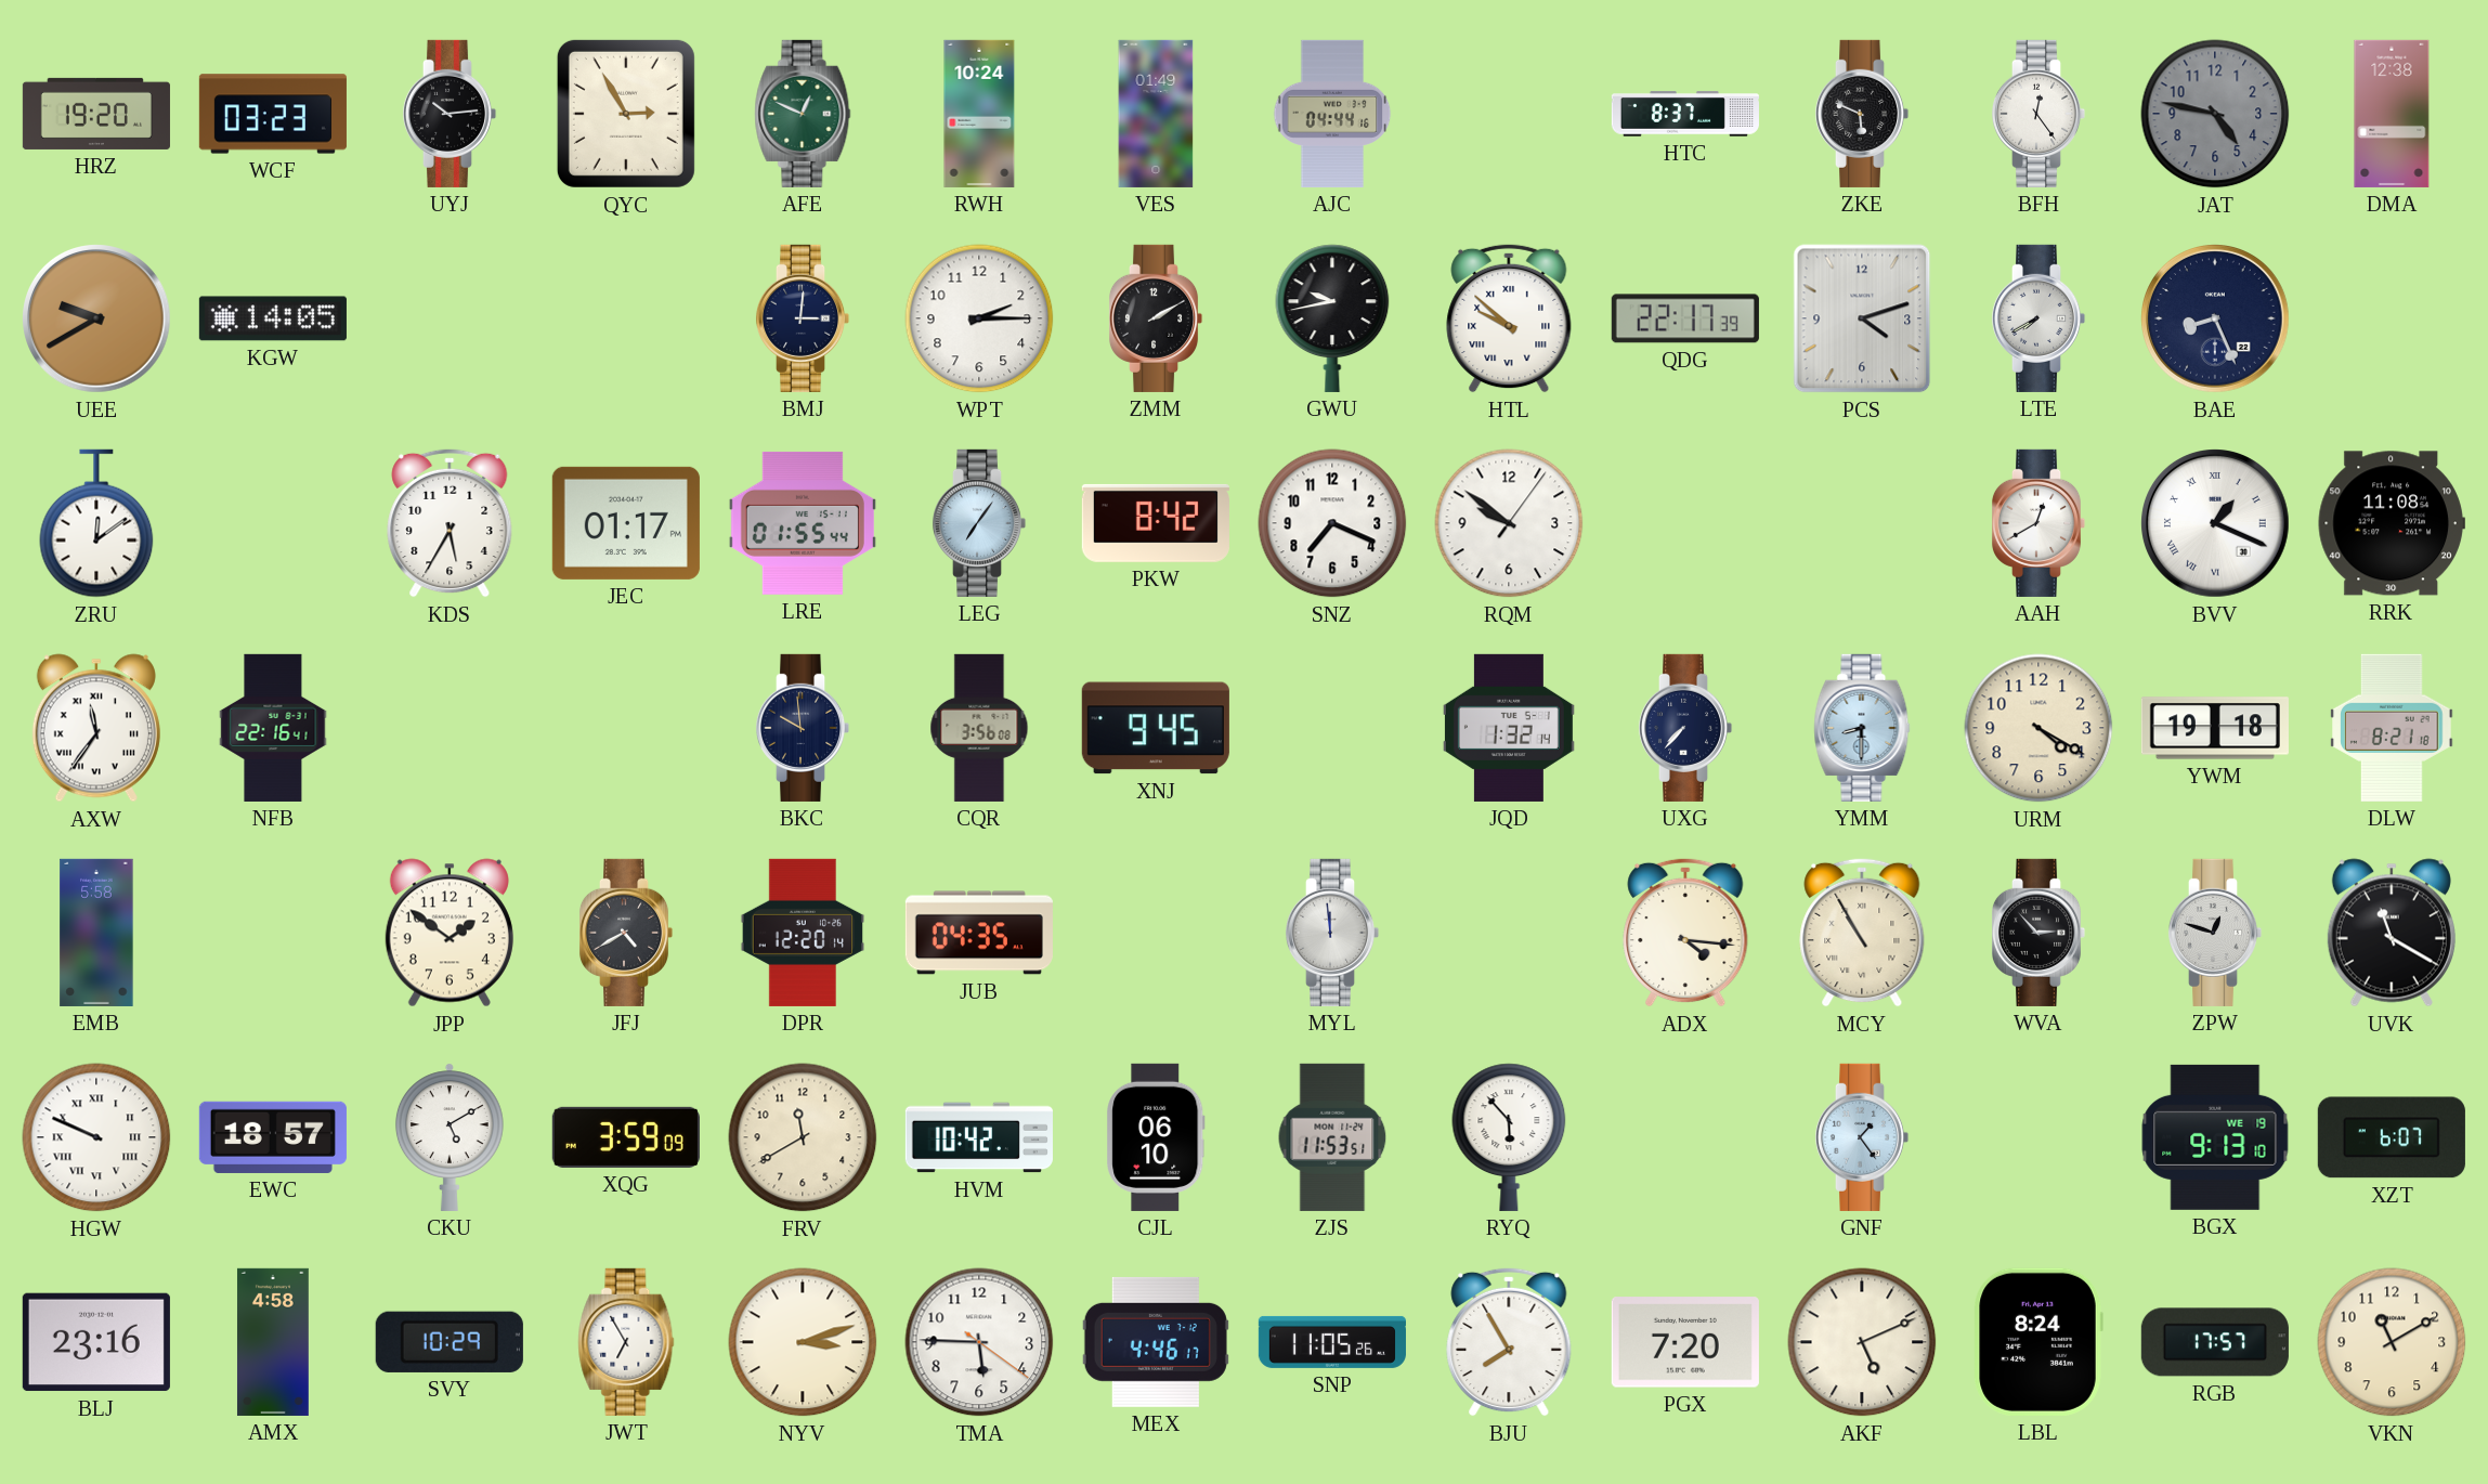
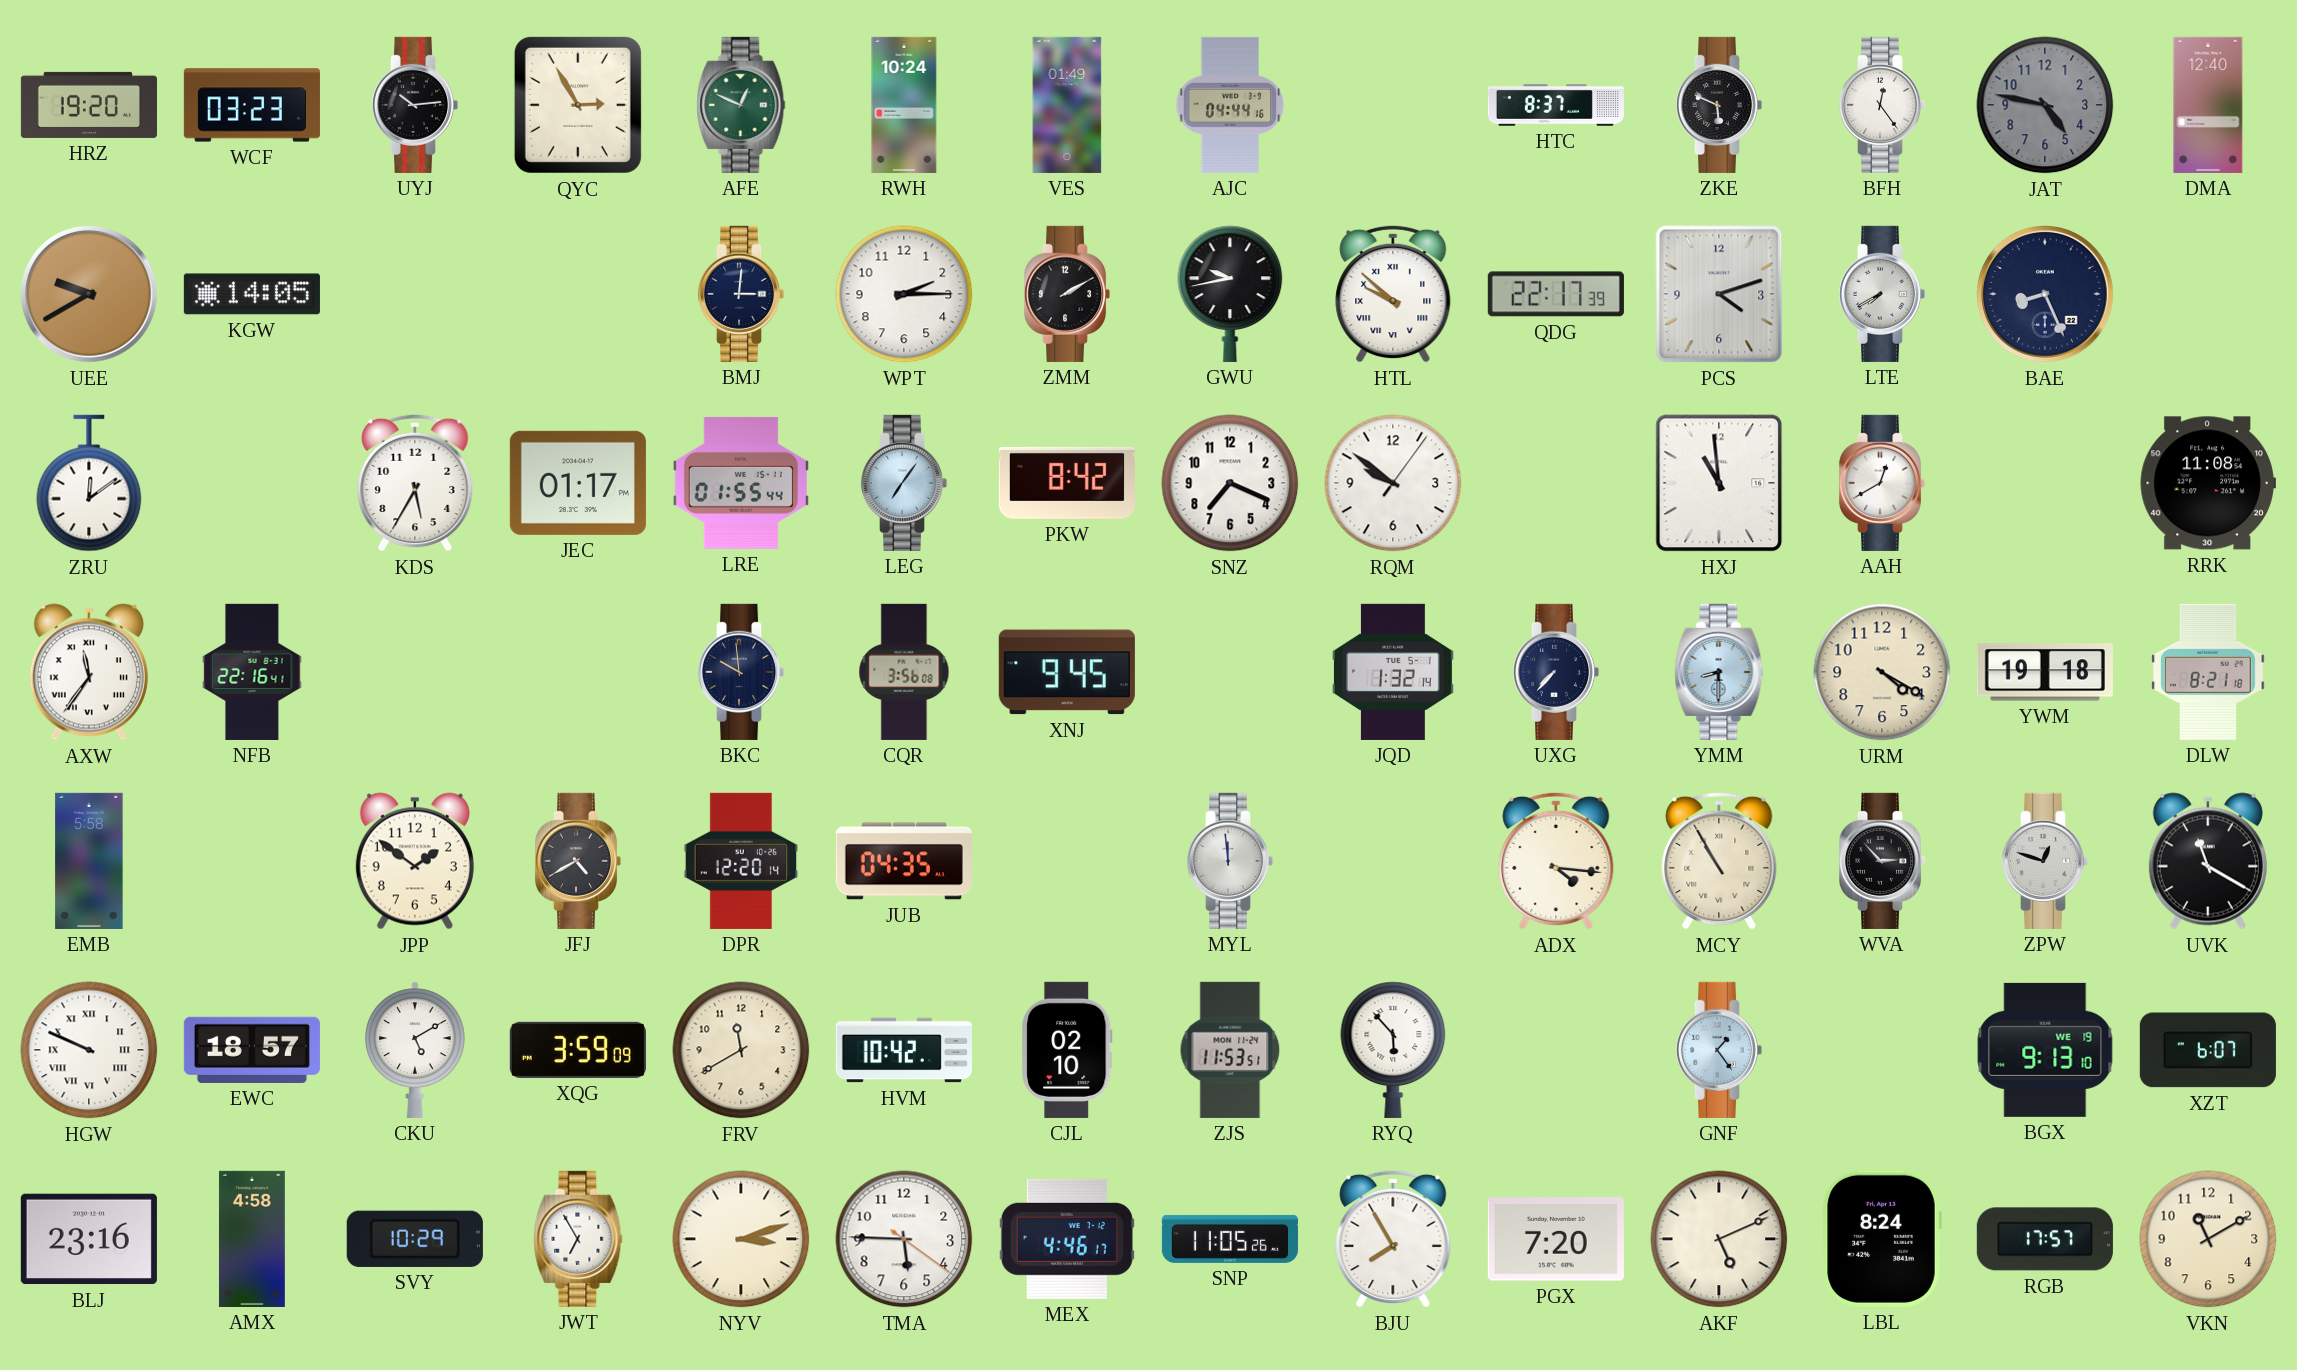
DMA: 12:38 -> 12:40 (2208, 105)
HXJ: none -> 10:59 (1719, 483)
BVV: 1:19 -> none (2216, 524)
CJL: 06:10 -> 02:10 (1067, 1050)
